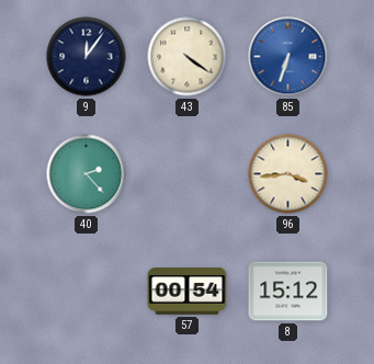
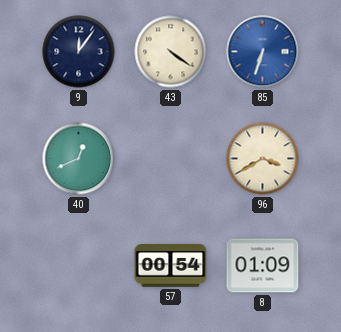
40: 2:23 -> 12:41 (79, 159)
96: 3:44 -> 3:40 (263, 159)
8: 15:12 -> 01:09 (263, 266)
